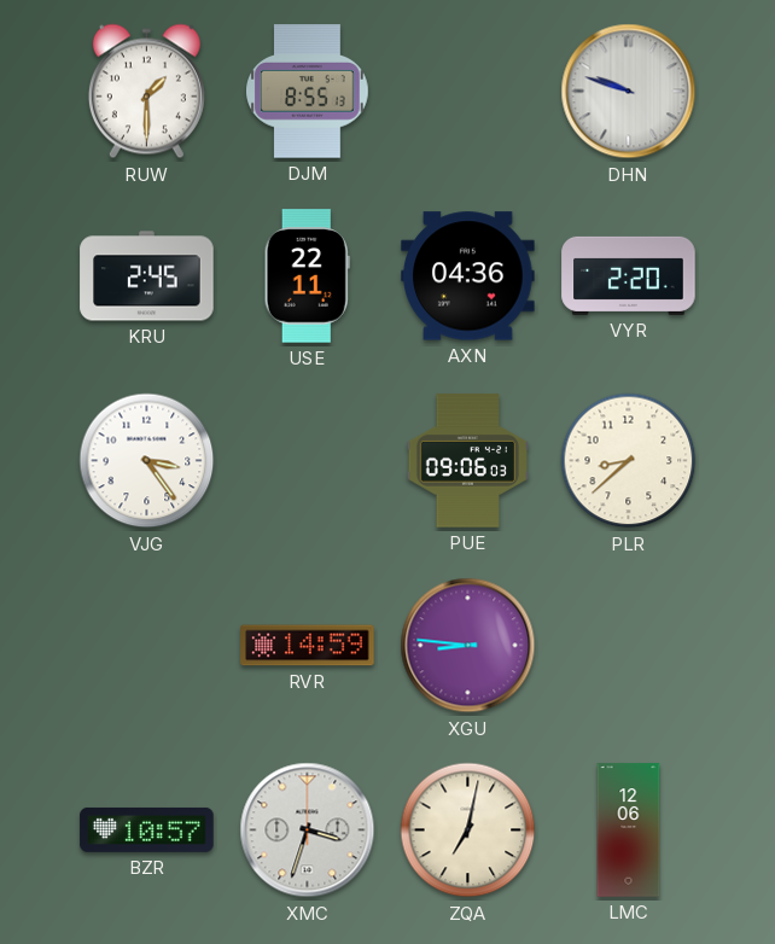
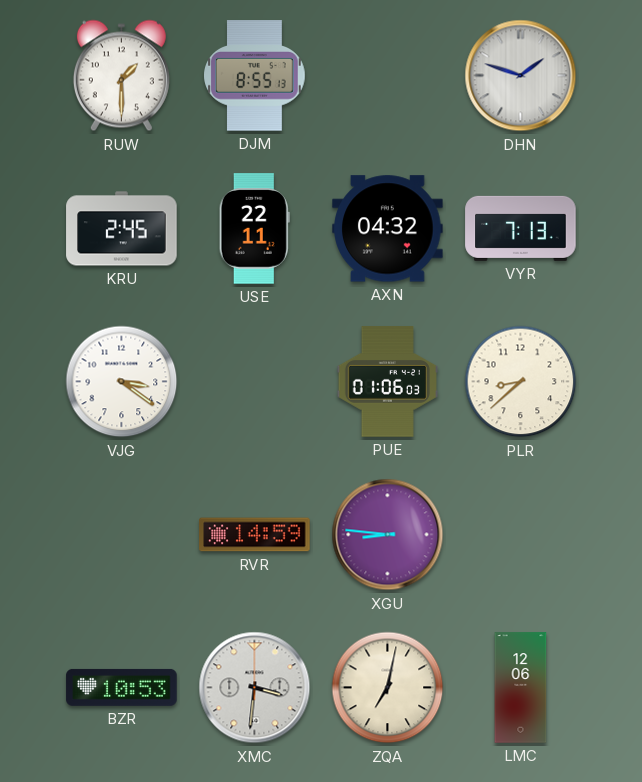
DHN: 9:48 -> 1:48 (521, 76)
AXN: 04:36 -> 04:32 (388, 229)
VYR: 2:20 -> 7:13 (521, 228)
VJG: 3:24 -> 3:21 (122, 382)
PUE: 09:06 -> 01:06 (387, 382)
BZR: 10:57 -> 10:53 (122, 687)
XMC: 3:33 -> 3:31 (255, 688)
